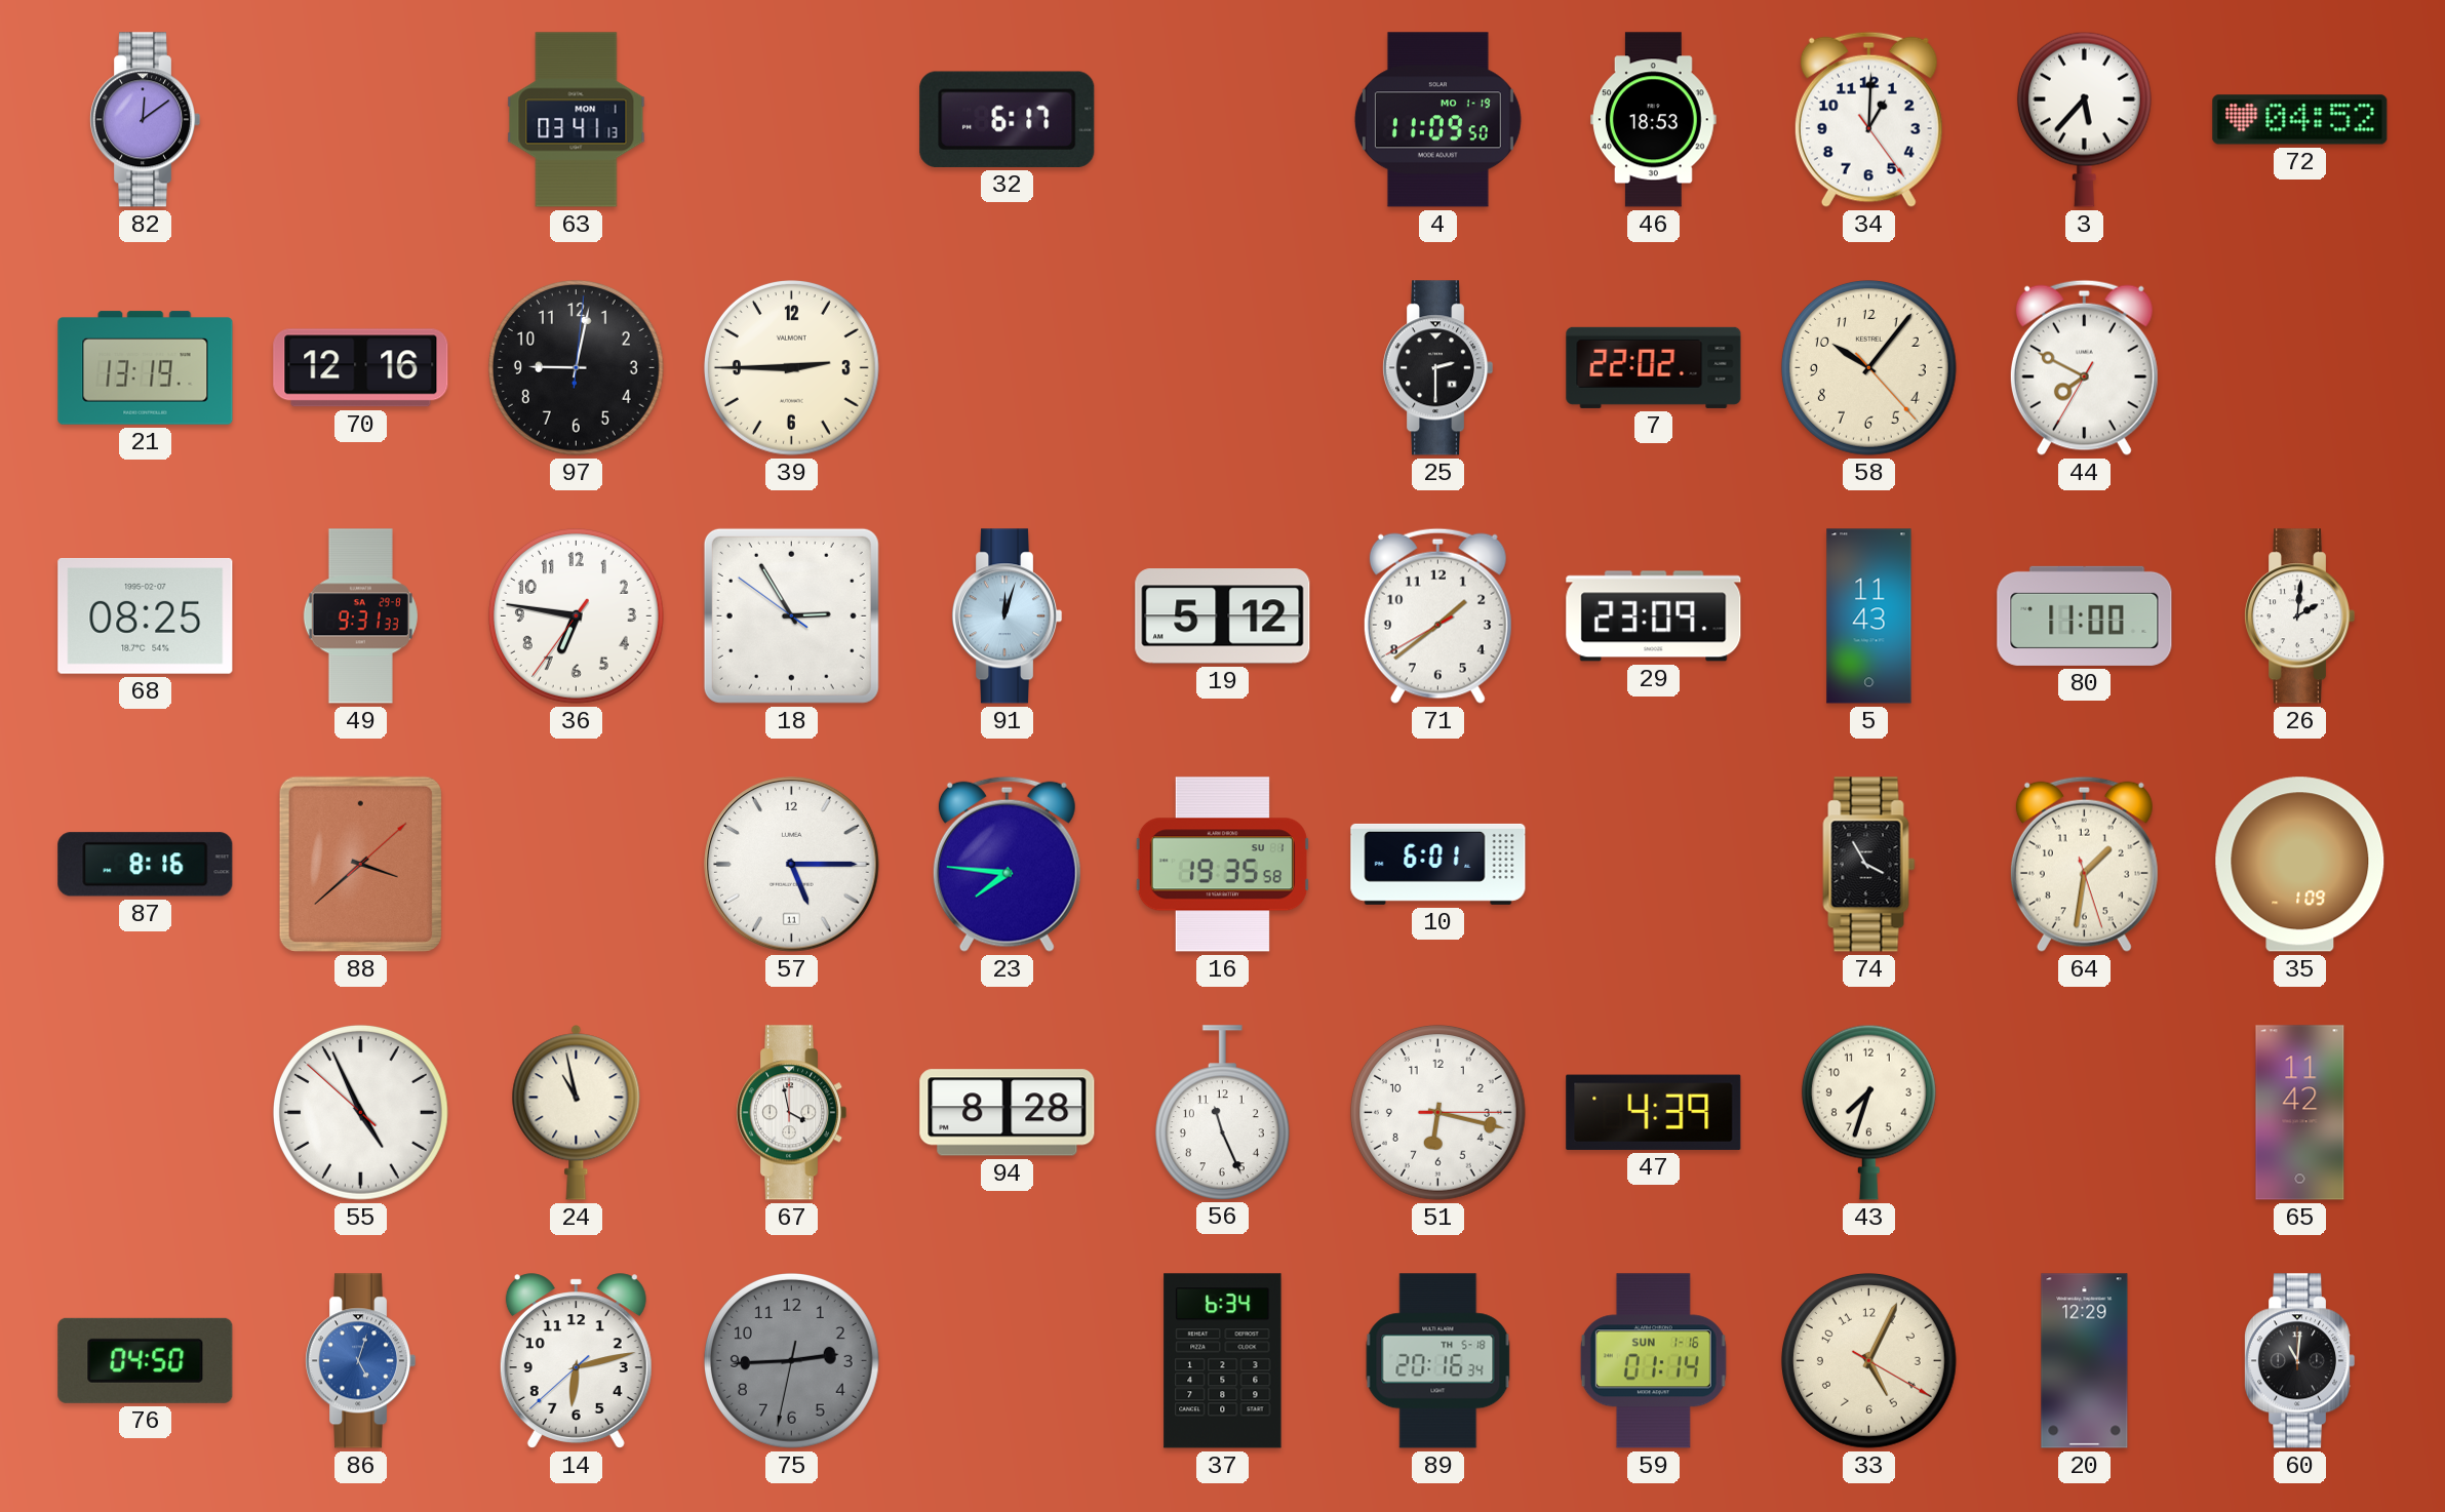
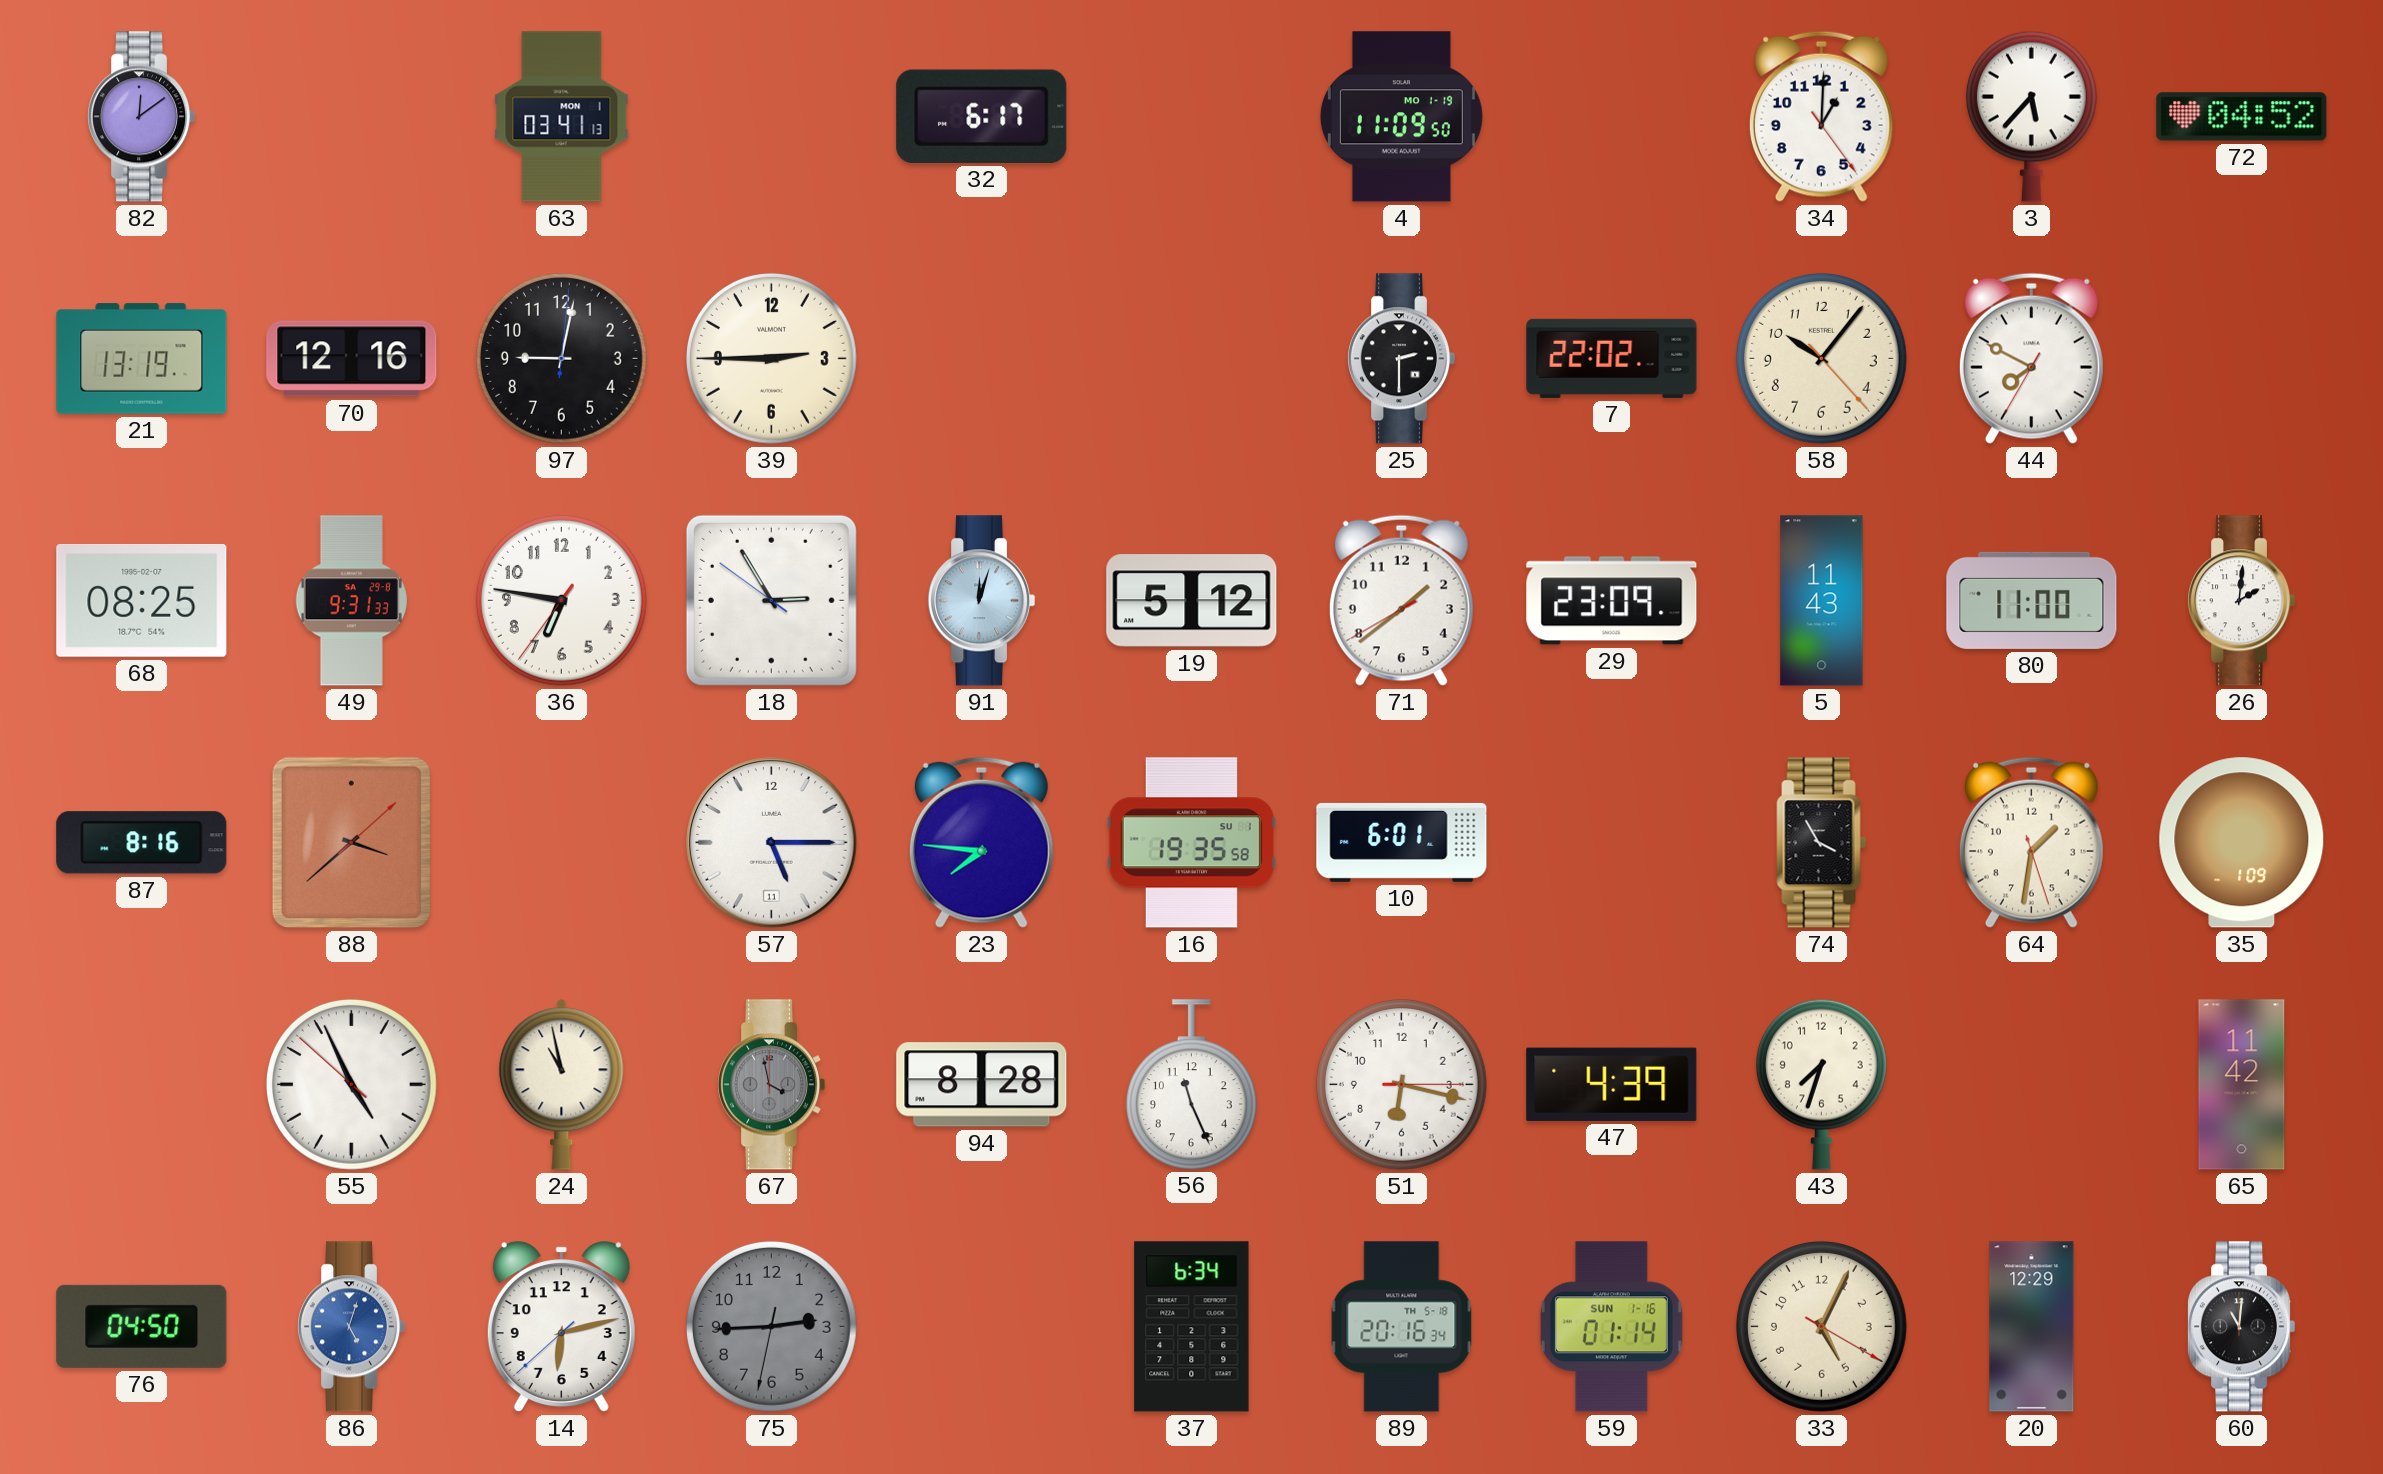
46: 18:53 -> none (1654, 120)
67 dial: white -> grey (771, 1085)
